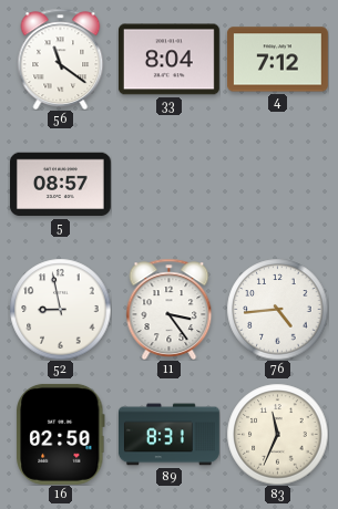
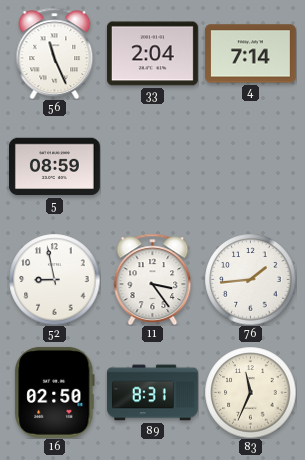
56: 11:21 -> 11:26 (55, 53)
33: 8:04 -> 2:04 (152, 54)
4: 7:12 -> 7:14 (250, 54)
5: 08:57 -> 08:59 (54, 167)
76: 4:44 -> 1:44 (250, 279)
